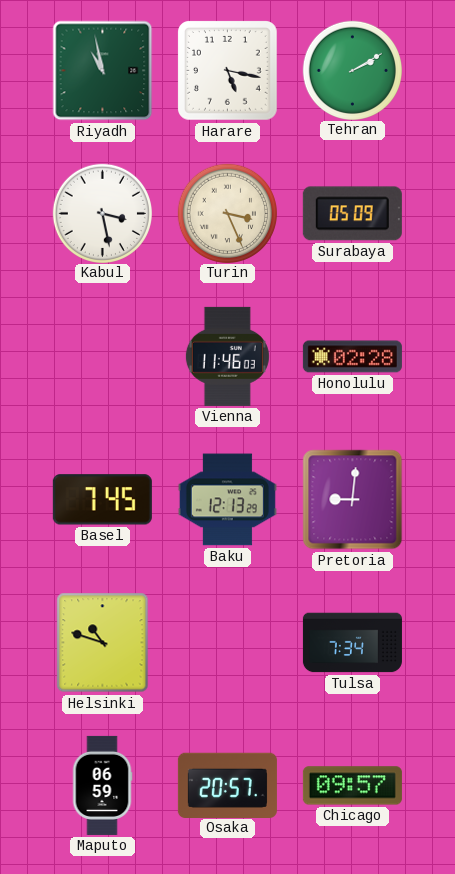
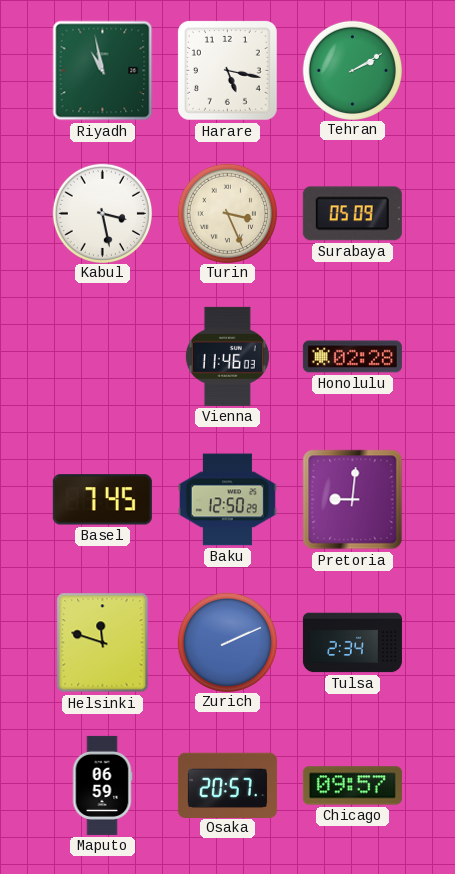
Baku: 12:13 -> 12:50 (227, 500)
Helsinki: 10:48 -> 11:48 (103, 643)
Zurich: none -> 2:11 (227, 642)
Tulsa: 7:34 -> 2:34 (352, 643)
